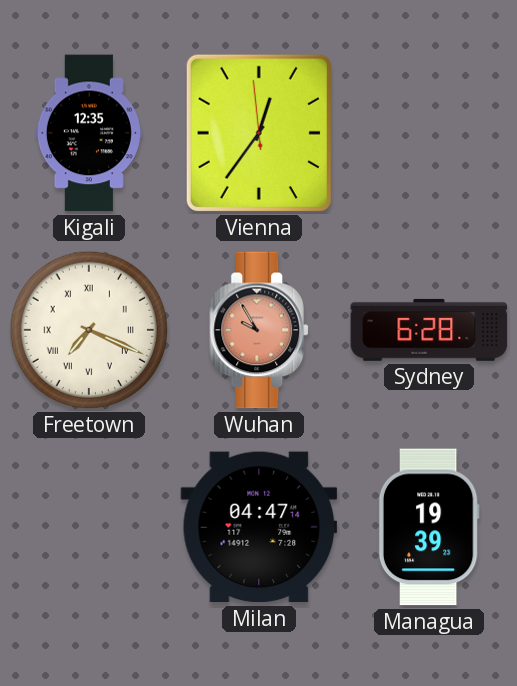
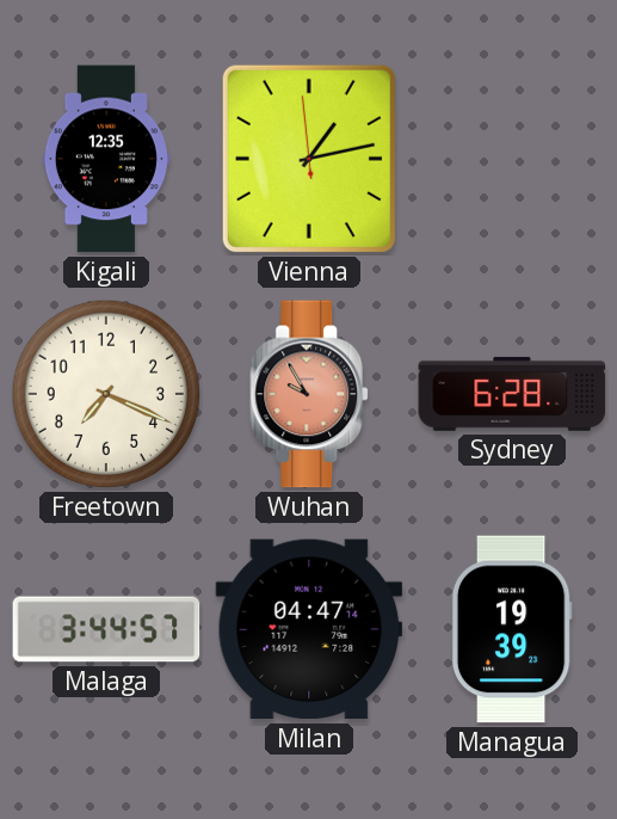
Vienna: 12:35 -> 1:12 (309, 159)
Freetown numerals: Roman -> Arabic (106, 394)
Malaga: none -> 3:44 (106, 629)
